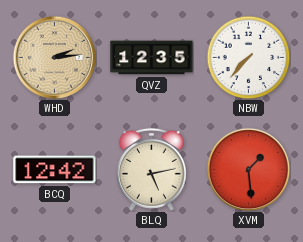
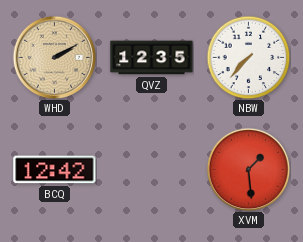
WHD: 2:14 -> 2:10 (54, 57)
BLQ: 5:13 -> none (151, 169)
